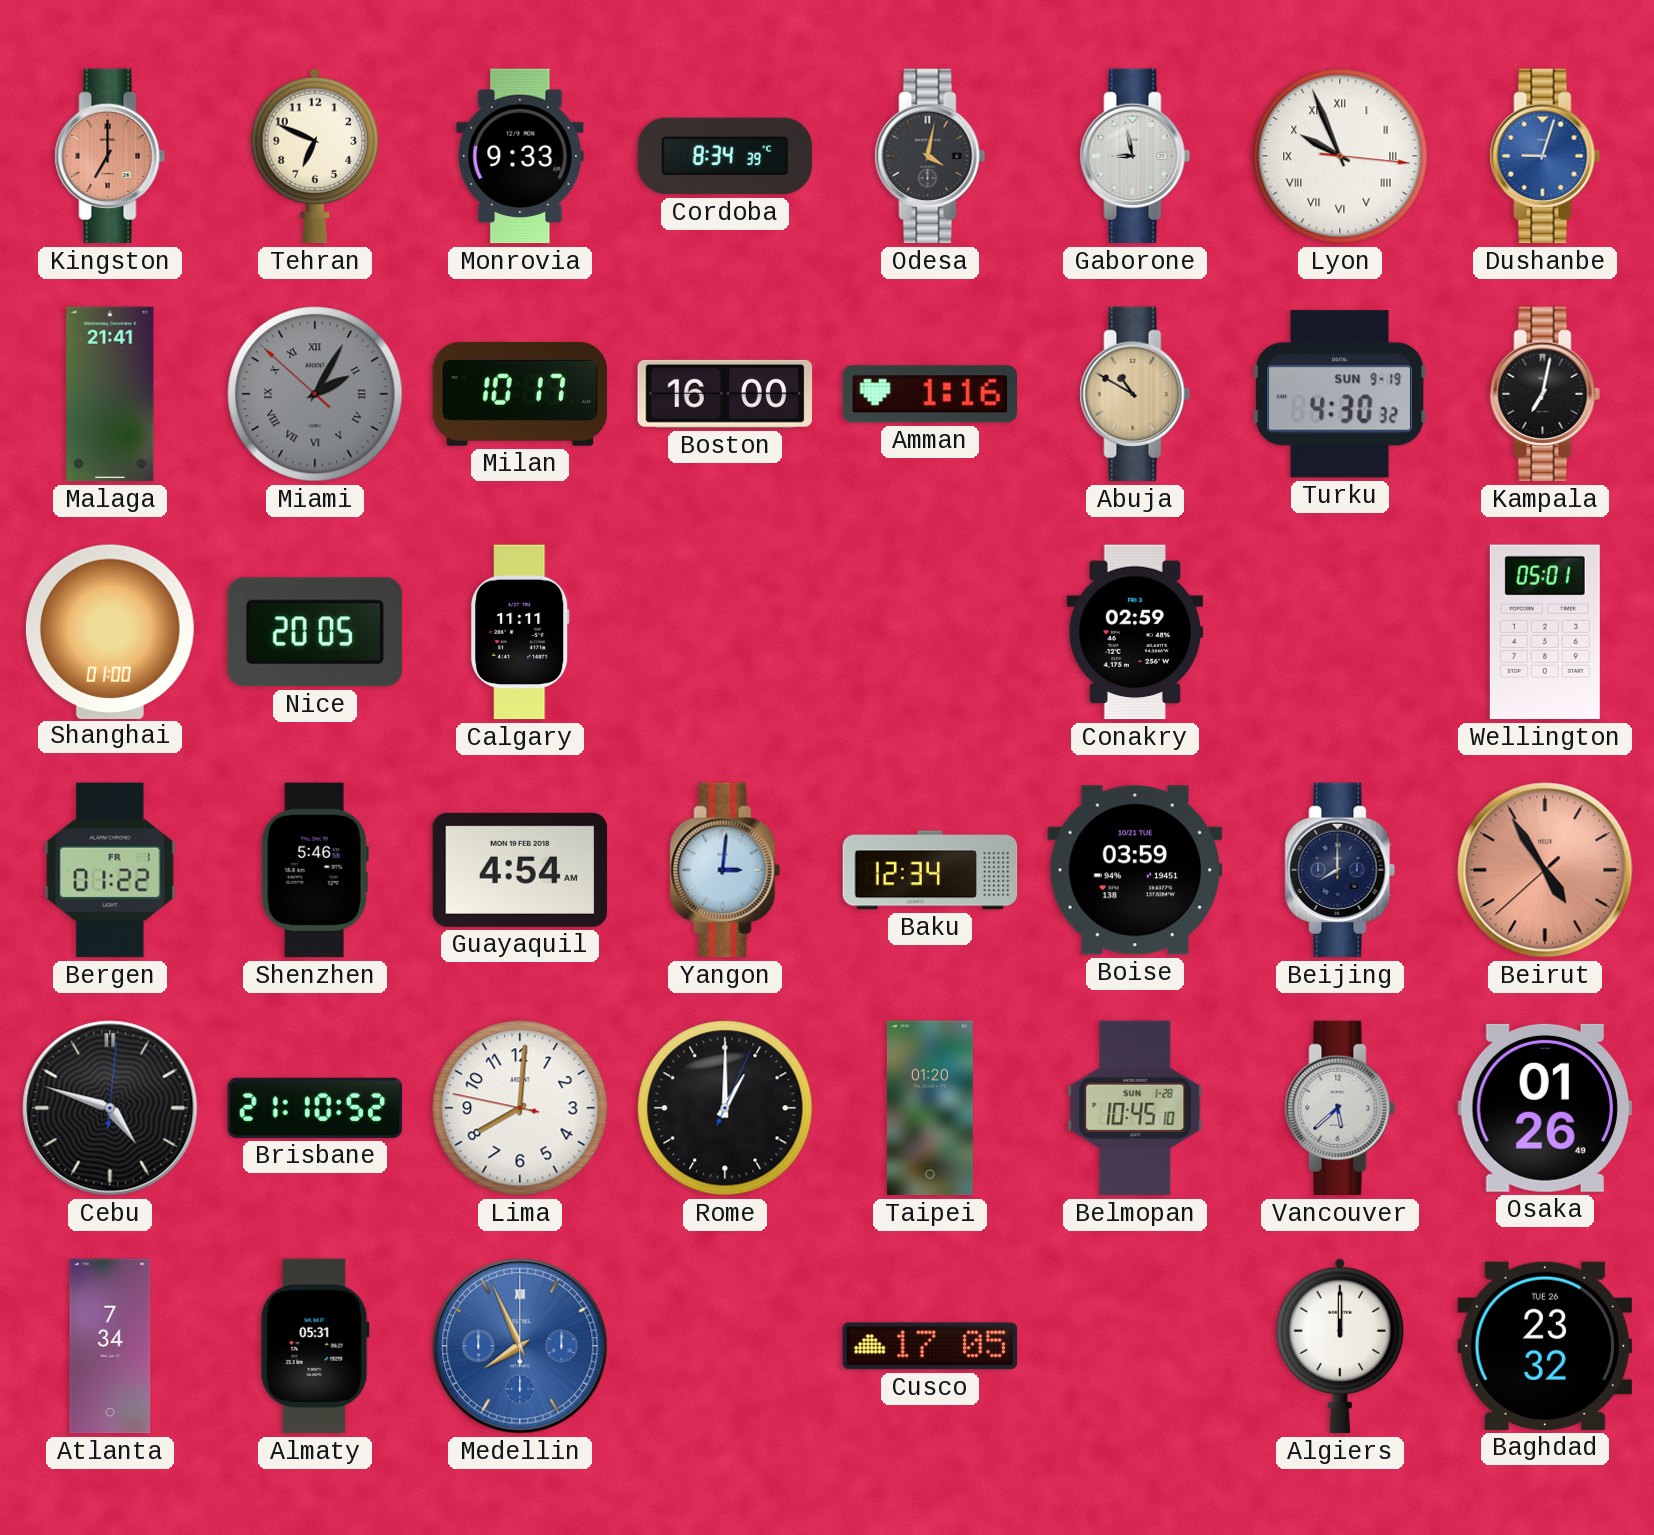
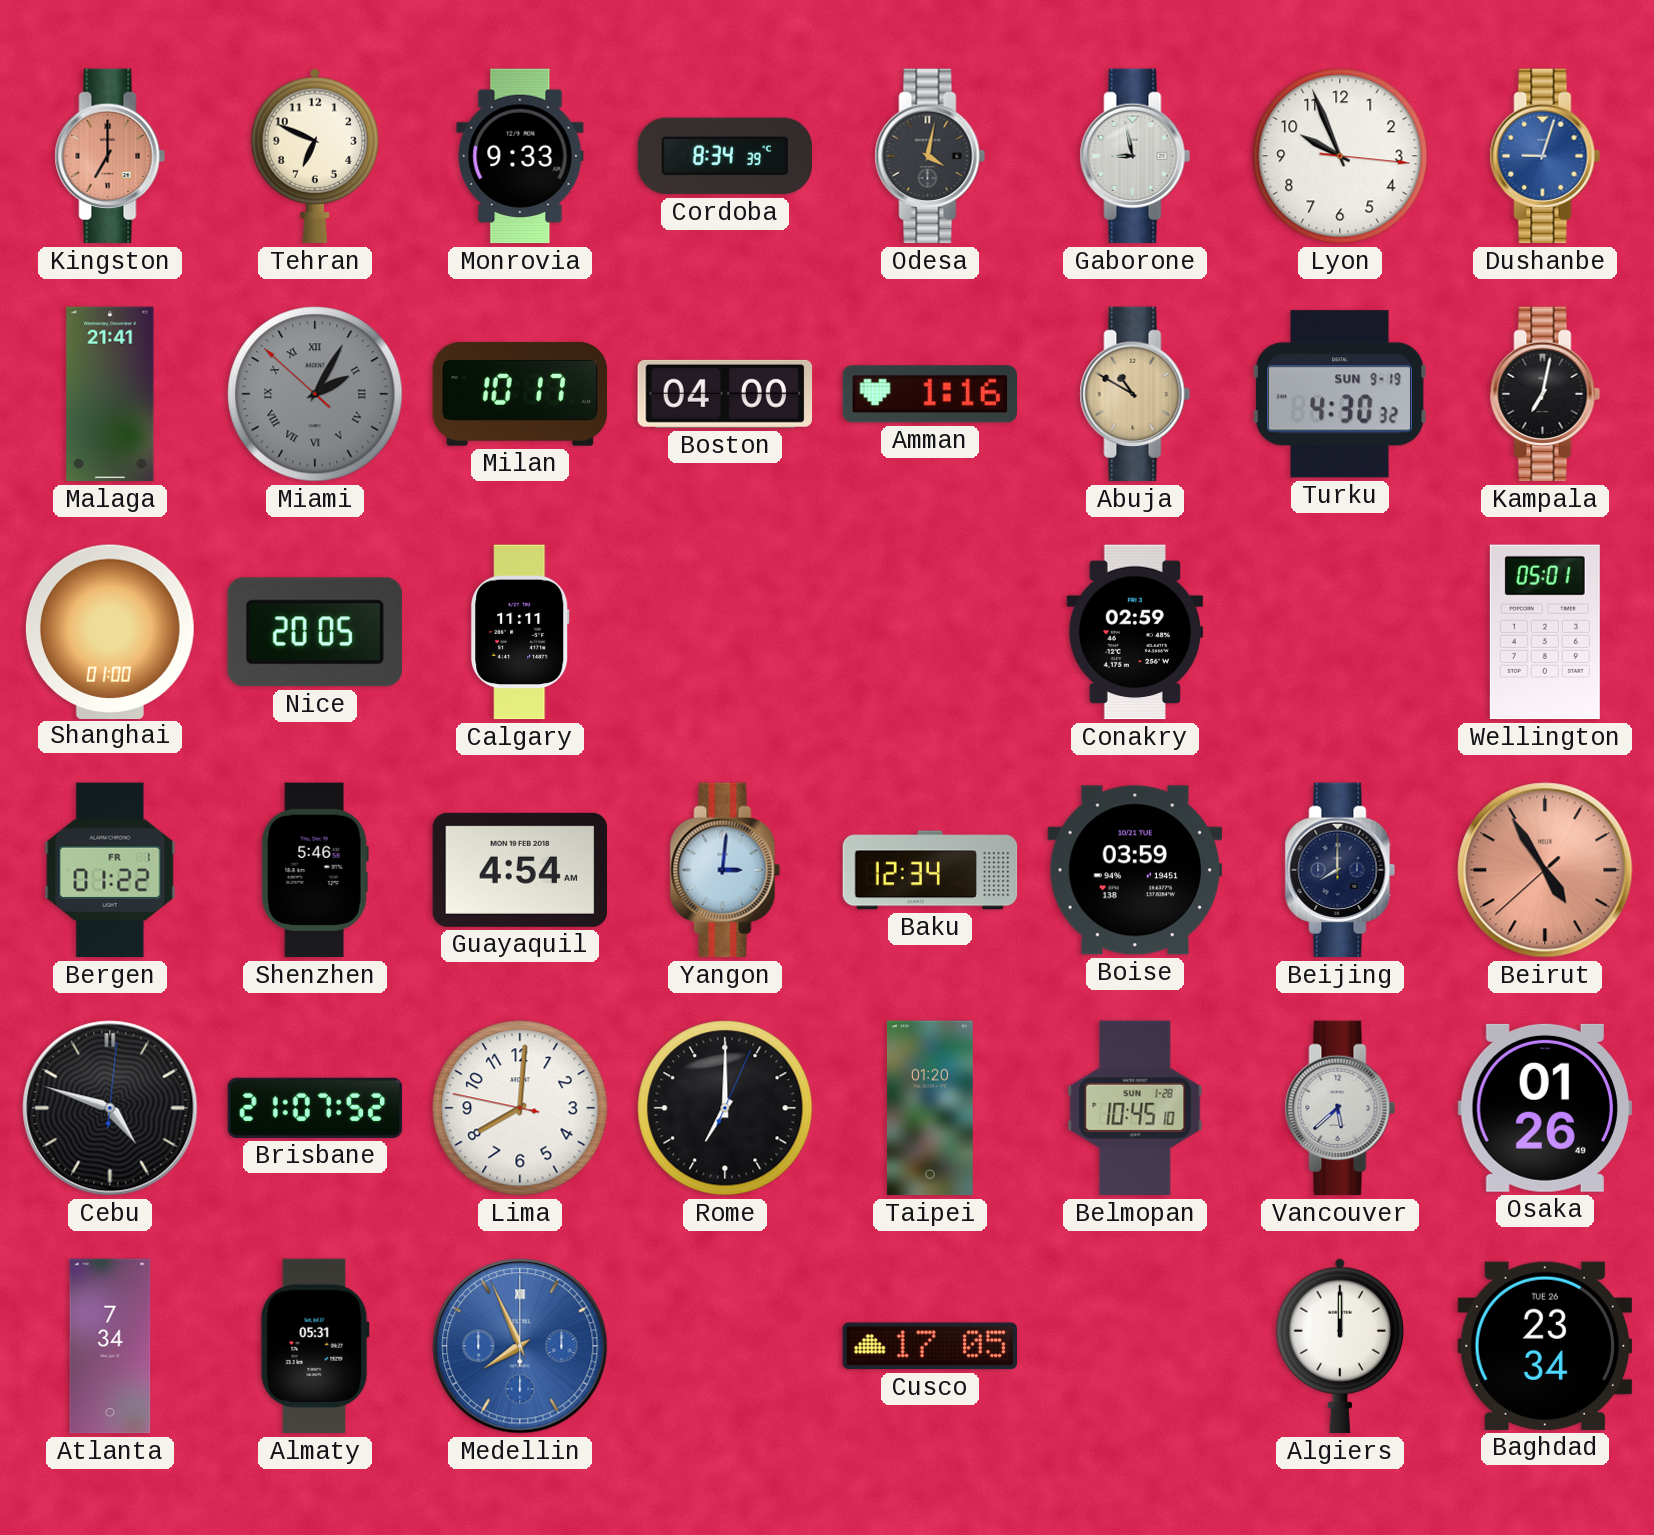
Lyon numerals: Roman -> Arabic (1340, 156)
Boston: 16:00 -> 04:00 (725, 394)
Brisbane: 21:10 -> 21:07 (315, 1108)
Rome: 1:00 -> 7:00 (725, 1108)
Baghdad: 23:32 -> 23:34 (1545, 1346)
